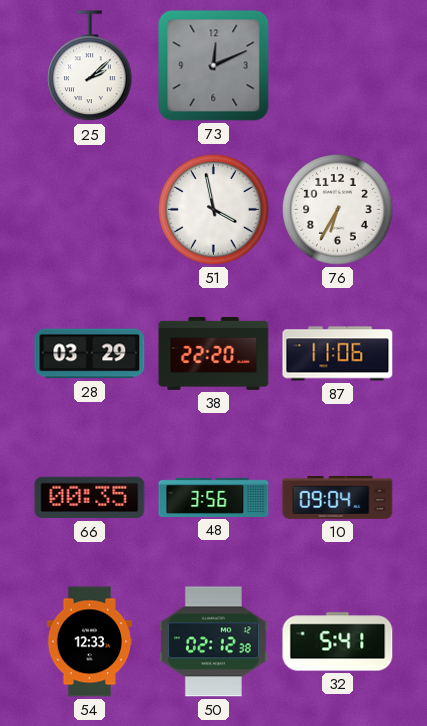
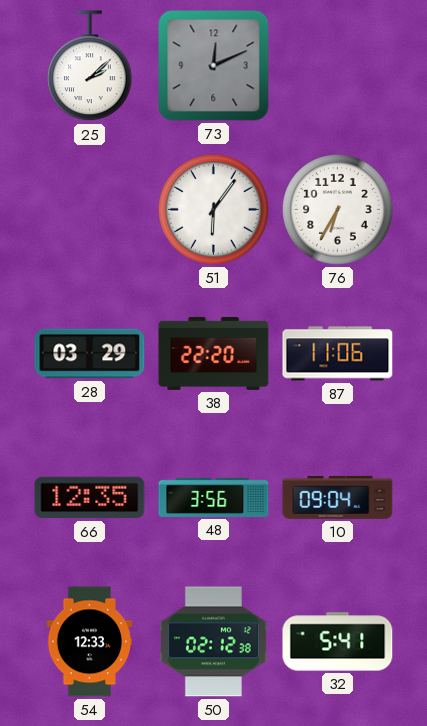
51: 3:58 -> 6:06 (214, 210)
66: 00:35 -> 12:35 (90, 498)
